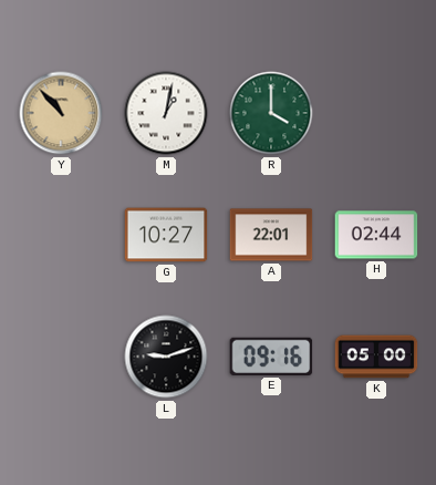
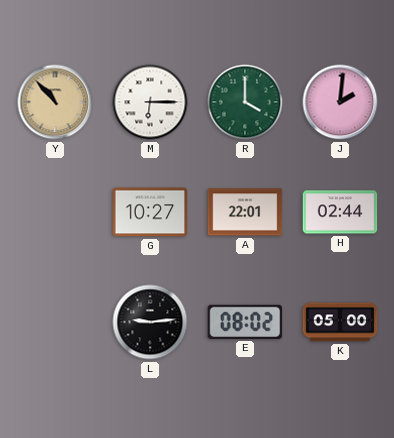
M: 1:02 -> 6:15 (150, 102)
J: none -> 2:01 (340, 102)
L: 9:12 -> 9:14 (150, 322)
E: 09:16 -> 08:02 (245, 322)
